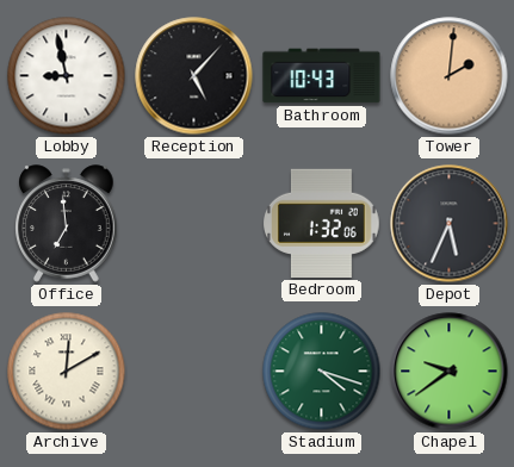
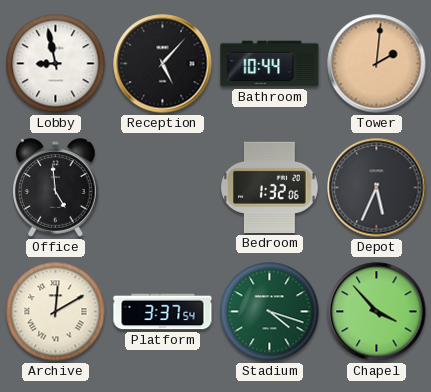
Bathroom: 10:43 -> 10:44 (270, 64)
Office: 6:59 -> 4:59 (56, 188)
Platform: none -> 3:37 (163, 312)
Chapel: 9:39 -> 3:53 (377, 312)
